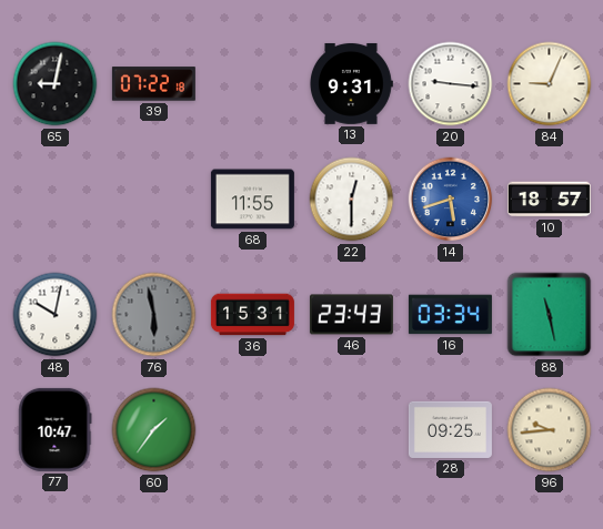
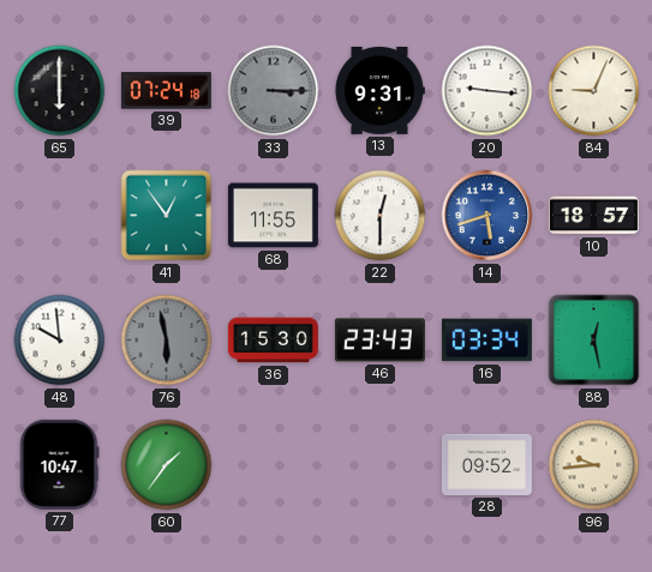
65: 9:02 -> 6:00 (60, 91)
39: 07:22 -> 07:24 (166, 91)
33: none -> 3:15 (274, 91)
41: none -> 12:54 (167, 216)
48: 10:02 -> 9:59 (60, 341)
36: 15:31 -> 15:30 (273, 341)
88: 11:28 -> 12:28 (594, 341)
28: 09:25 -> 09:52 (486, 464)
